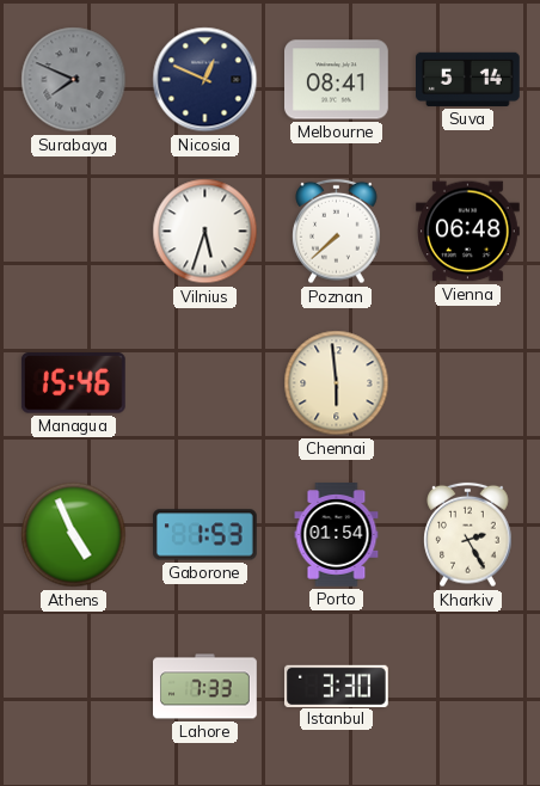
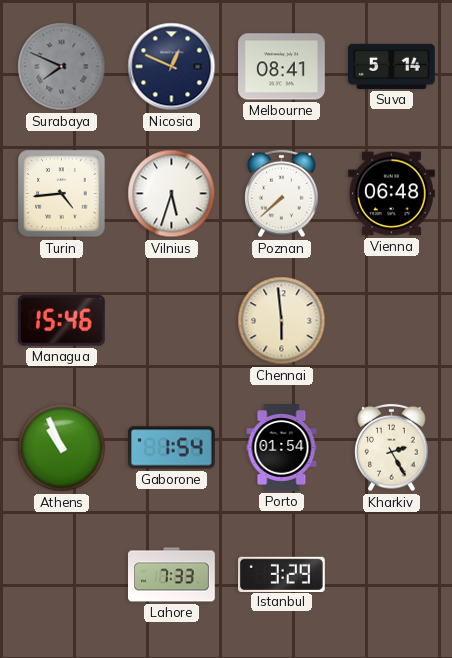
Turin: none -> 4:44 (62, 194)
Athens: 4:56 -> 10:56 (62, 448)
Gaborone: 1:53 -> 1:54 (172, 448)
Istanbul: 3:30 -> 3:29 (282, 574)
